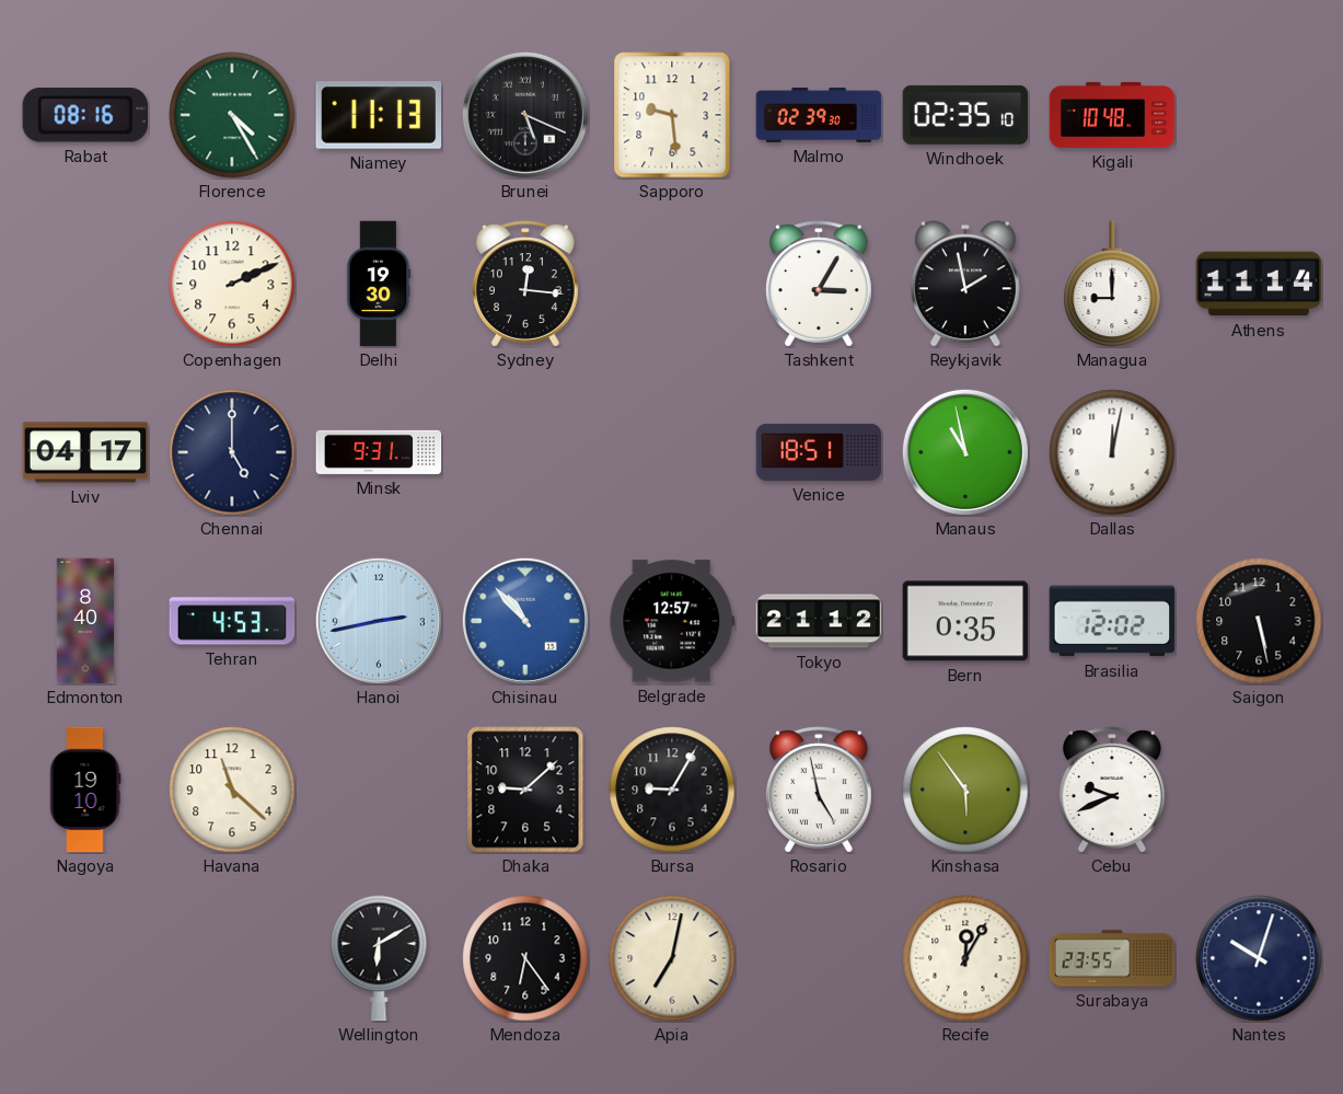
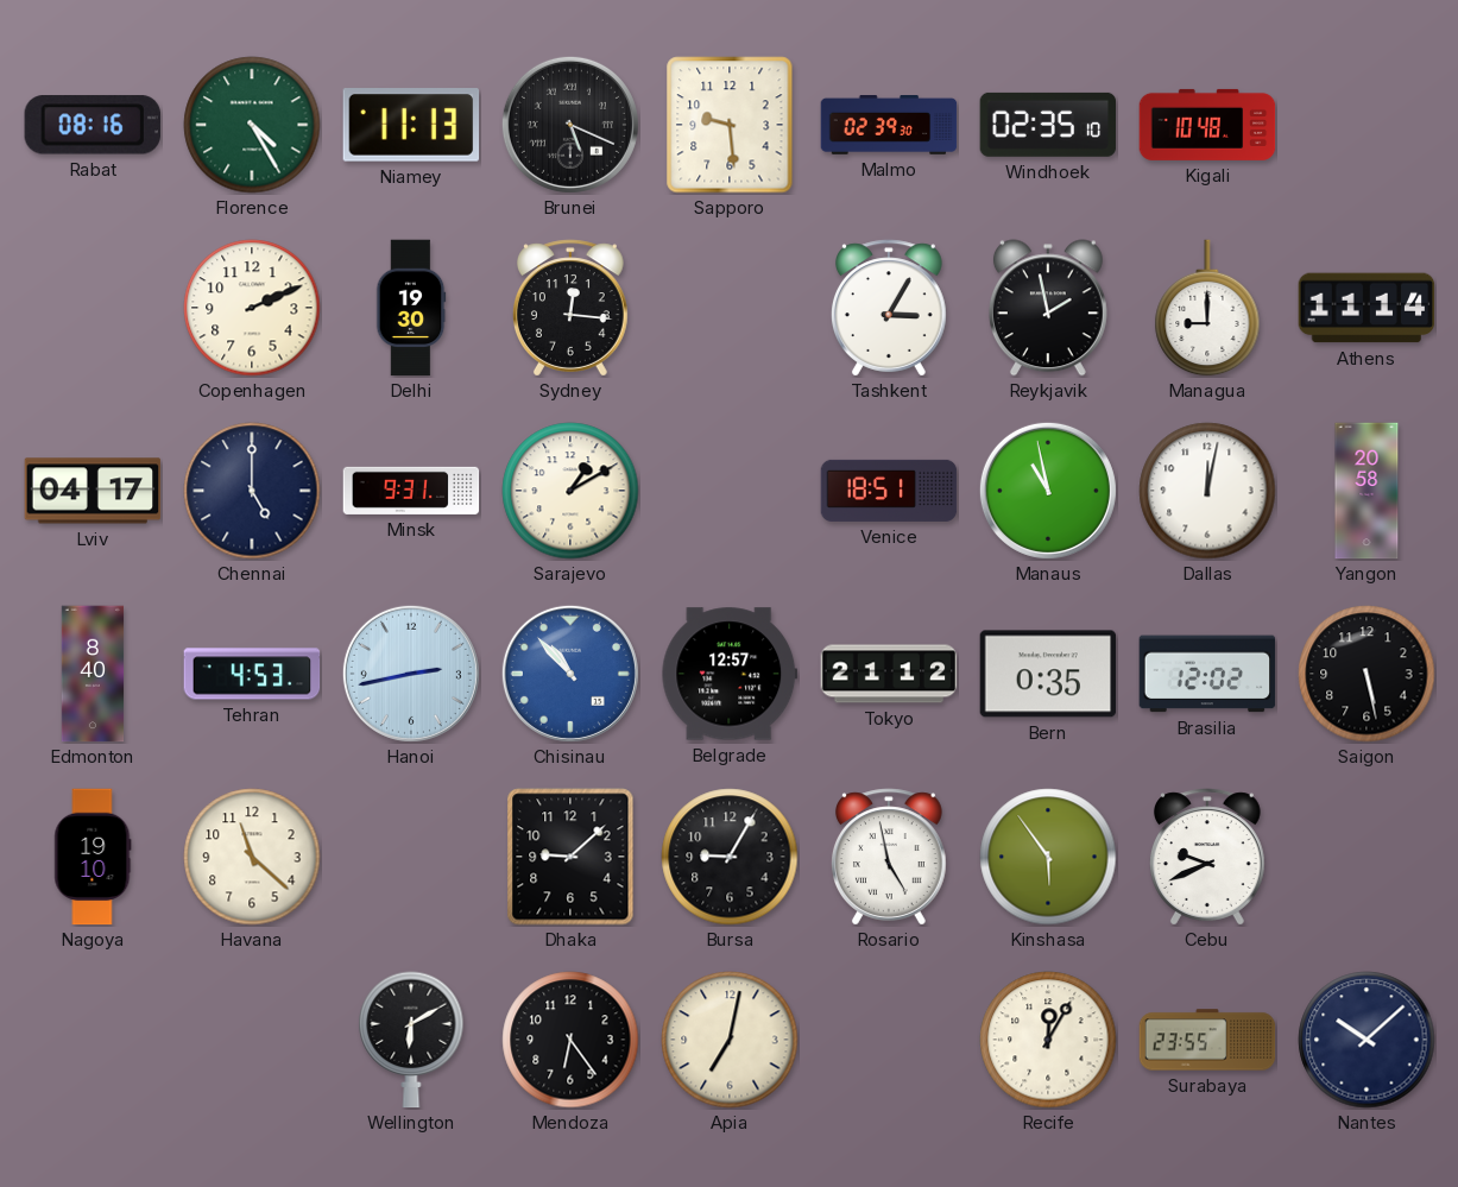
Sarajevo: none -> 1:10 (570, 491)
Yangon: none -> 20:58 (1367, 491)
Nantes: 10:03 -> 10:08 (1367, 1040)
